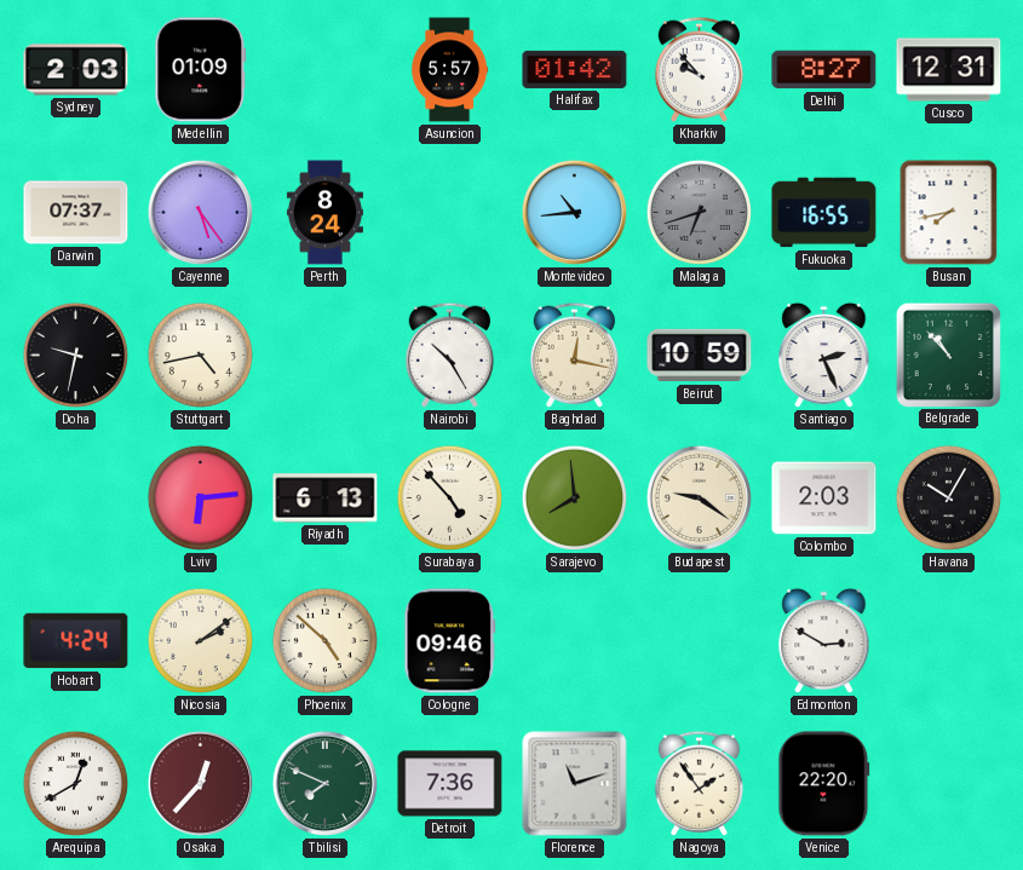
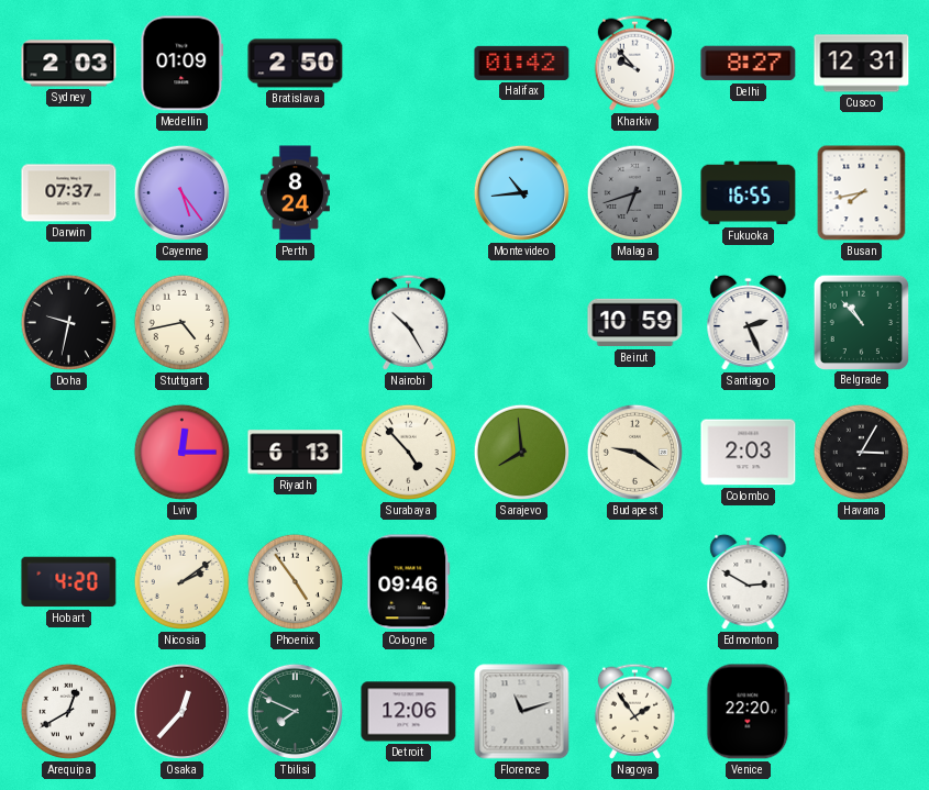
Bratislava: none -> 2:50 (296, 64)
Asuncion: 5:57 -> none (450, 70)
Baghdad: 12:17 -> none (575, 355)
Lviv: 6:14 -> 12:15 (183, 453)
Havana: 10:05 -> 3:05 (862, 453)
Hobart: 4:24 -> 4:20 (69, 582)
Phoenix: 4:52 -> 4:54 (296, 582)
Detroit: 7:36 -> 12:06 (409, 712)
